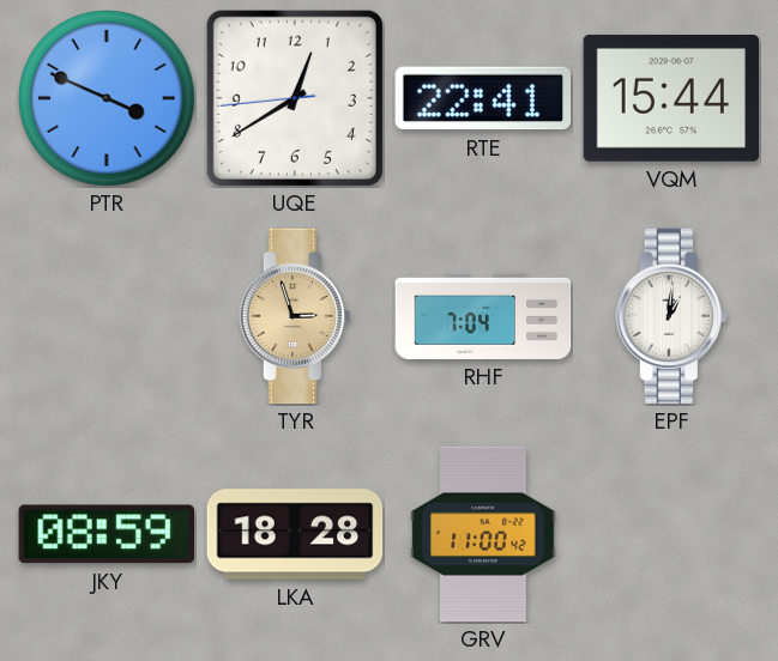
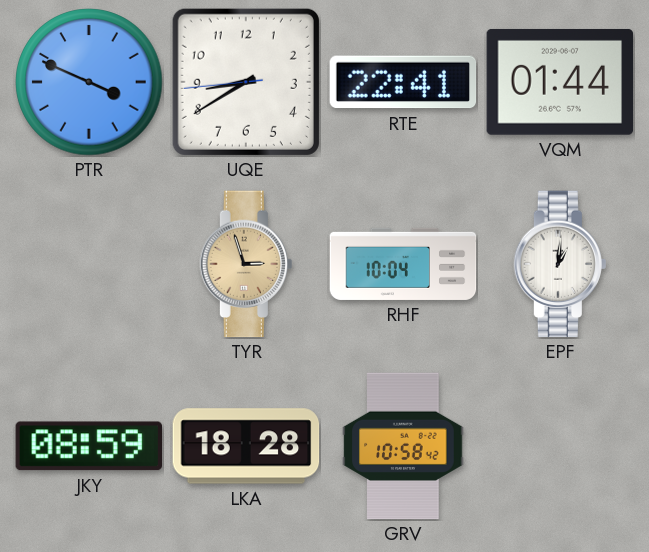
UQE: 12:39 -> 8:39 (246, 82)
VQM: 15:44 -> 01:44 (560, 82)
RHF: 7:04 -> 10:04 (403, 264)
GRV: 11:00 -> 10:58 (403, 446)
